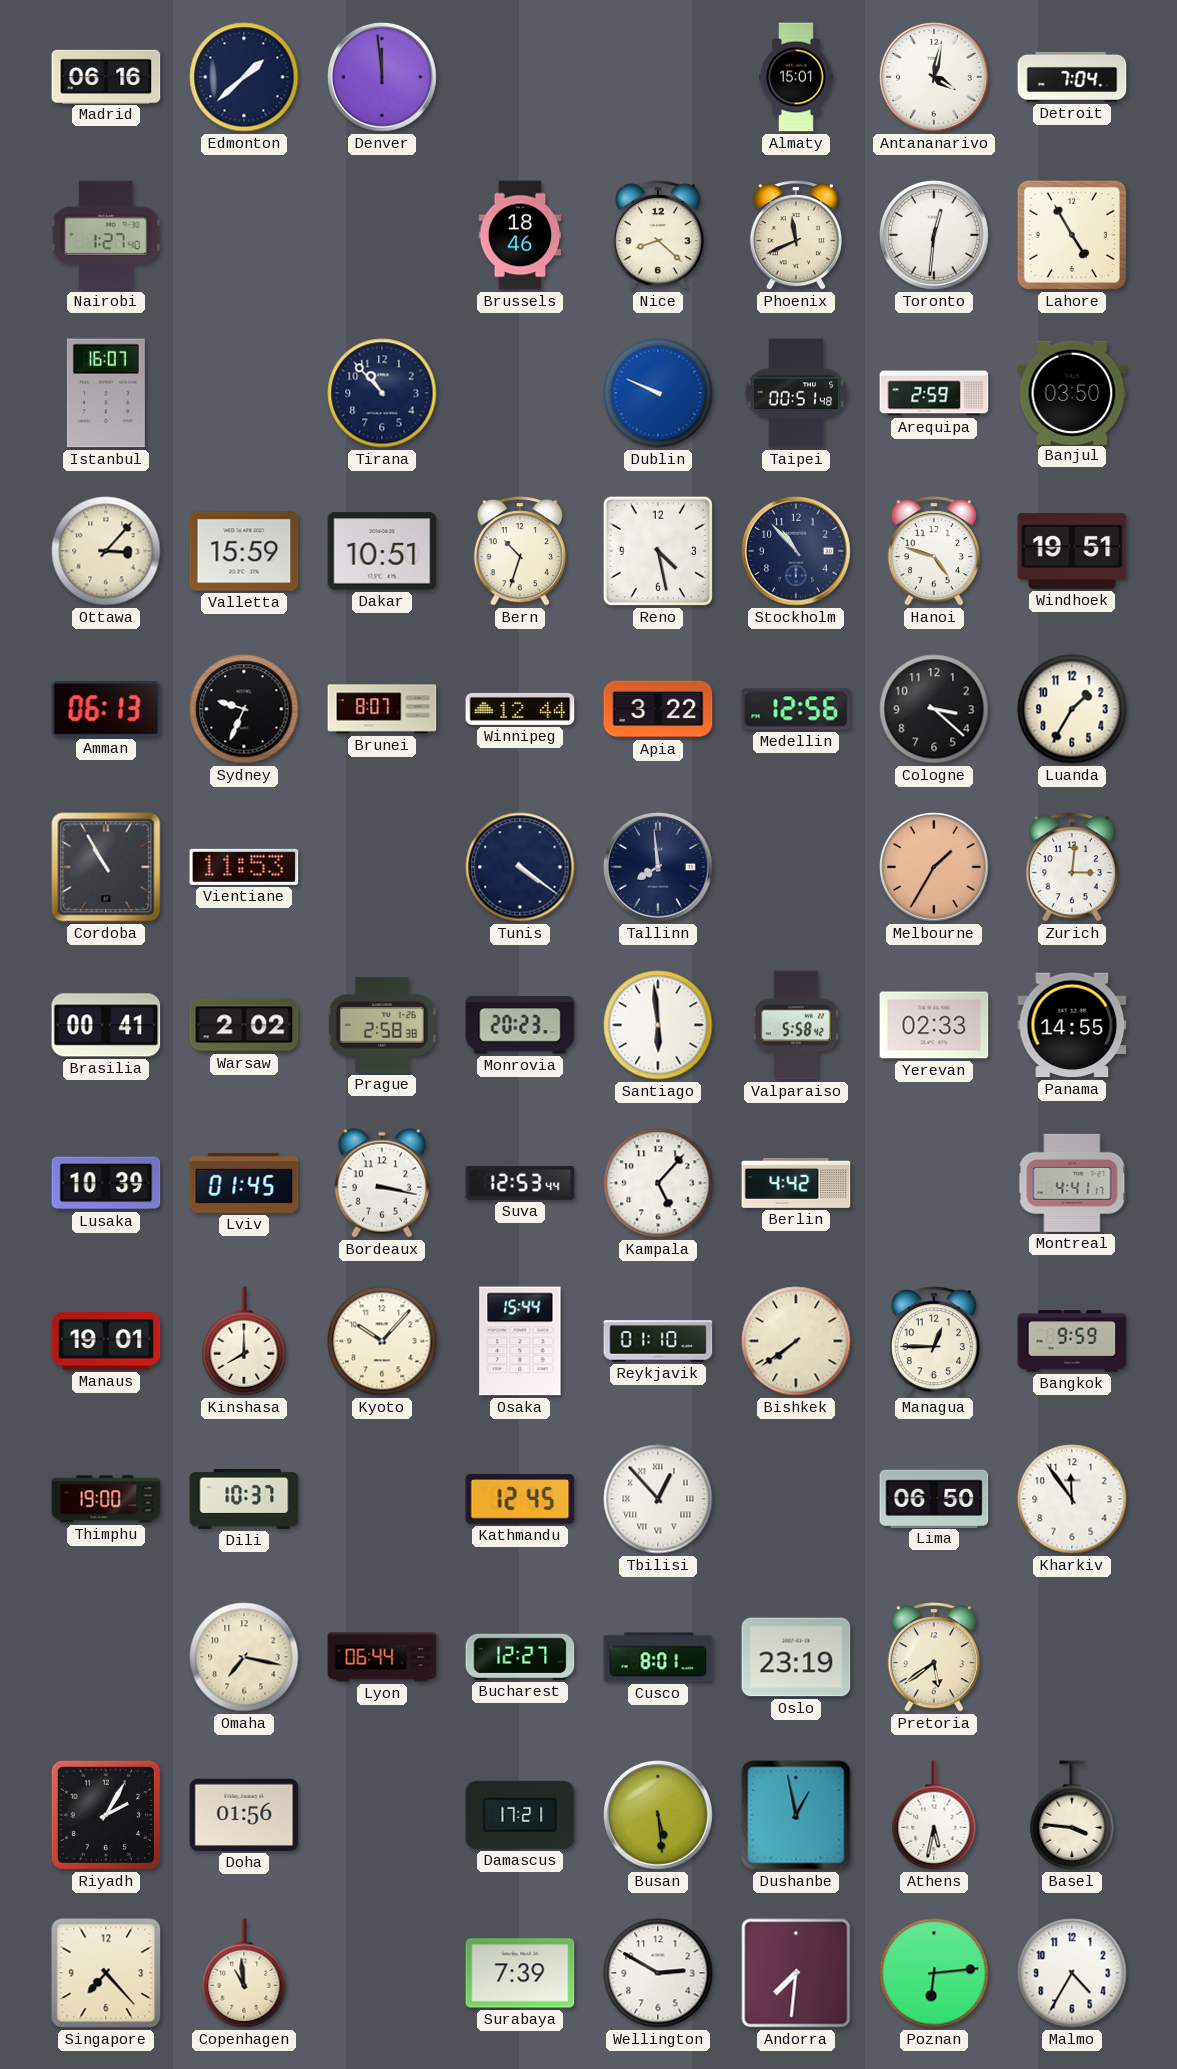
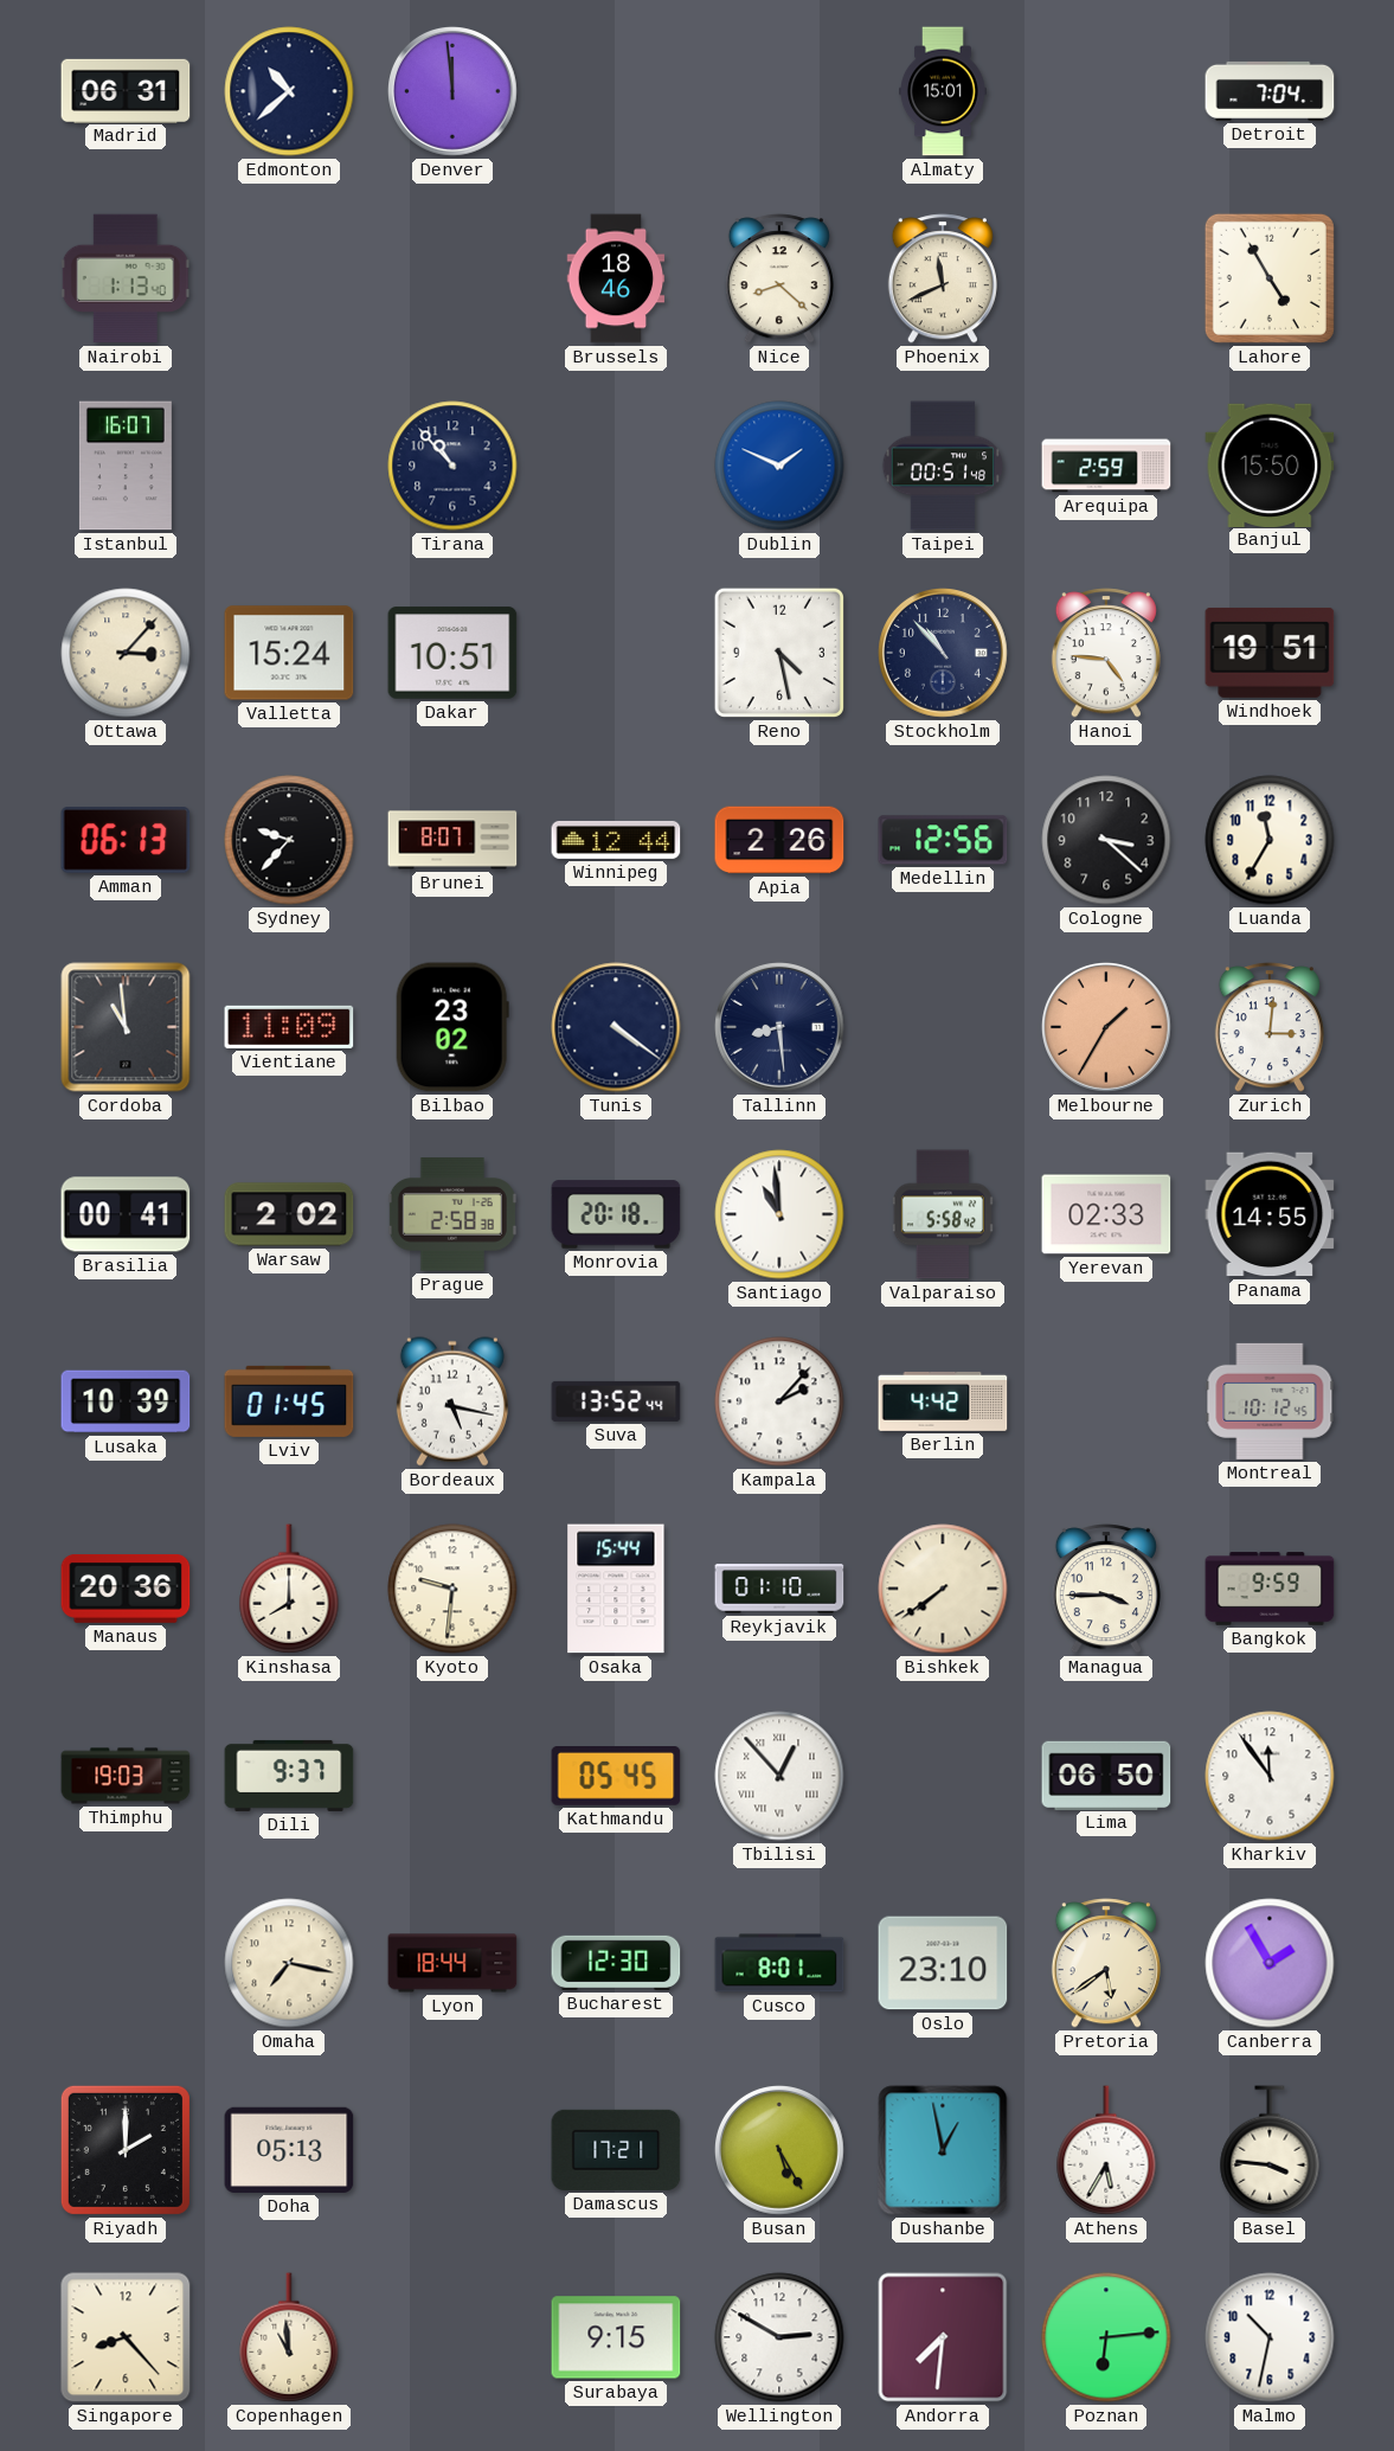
Madrid: 06:16 -> 06:31 (126, 90)
Edmonton: 1:38 -> 10:38 (289, 91)
Antananarivo: 4:02 -> none (935, 78)
Nairobi: 1:27 -> 1:13 (126, 278)
Toronto: 12:31 -> none (935, 236)
Dublin: 9:49 -> 1:49 (779, 466)
Banjul: 03:50 -> 15:50 (1270, 464)
Valletta: 15:59 -> 15:24 (289, 653)
Bern: 10:33 -> none (520, 551)
Hanoi: 4:48 -> 4:46 (1106, 653)
Sydney: 9:34 -> 9:37 (289, 840)
Apia: 3:22 -> 2:26 (779, 840)
Luanda: 1:35 -> 11:35 (1270, 840)
Cordoba: 10:55 -> 10:59 (126, 1027)
Vientiane: 11:53 -> 11:09 (289, 1027)
Bilbao: none -> 23:02 (452, 1027)
Tallinn: 7:59 -> 8:29 (780, 1028)
Monrovia: 20:23 -> 20:18 (616, 1214)
Santiago: 5:59 -> 10:59 (779, 1214)
Bordeaux: 3:17 -> 5:17 (452, 1401)
Suva: 12:53 -> 13:52 (616, 1401)
Kampala: 5:07 -> 2:07 (779, 1401)
Montreal: 4:41 -> 10:12 (1270, 1401)
Manaus: 19:01 -> 20:36 (126, 1590)
Kyoto: 10:07 -> 9:31 (452, 1589)
Managua: 12:45 -> 3:45 (1106, 1589)
Thimphu: 19:00 -> 19:03 (126, 1776)
Dili: 10:37 -> 9:37 (289, 1776)
Kathmandu: 12:45 -> 05:45 (616, 1777)
Lyon: 06:44 -> 18:44 (452, 1963)
Bucharest: 12:27 -> 12:30 (616, 1963)
Oslo: 23:19 -> 23:10 (943, 1963)
Canberra: none -> 1:55 (1270, 1963)
Riyadh: 2:05 -> 2:00 (126, 2150)
Doha: 01:56 -> 05:13 (289, 2150)
Busan: 5:29 -> 5:25 (780, 2151)
Athens: 5:32 -> 5:35 (1106, 2150)
Singapore: 7:23 -> 8:23 (126, 2337)
Surabaya: 7:39 -> 9:15 (616, 2337)
Malmo: 4:35 -> 10:32 (1270, 2337)
